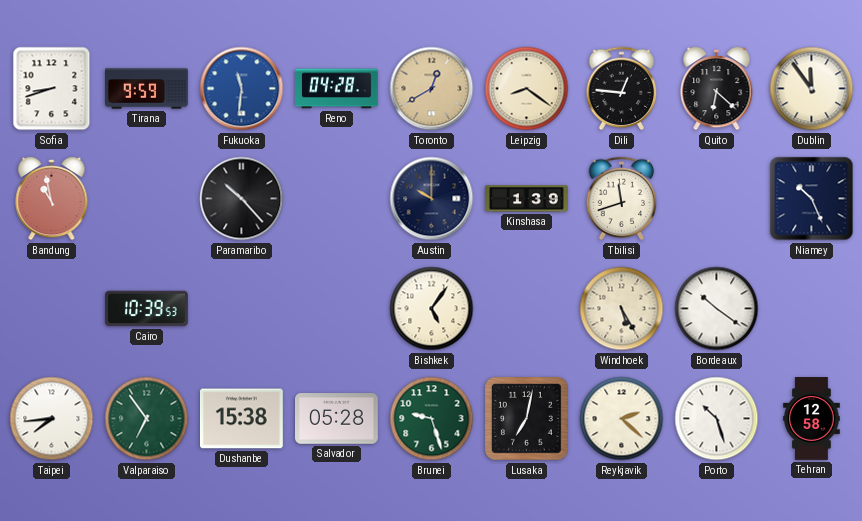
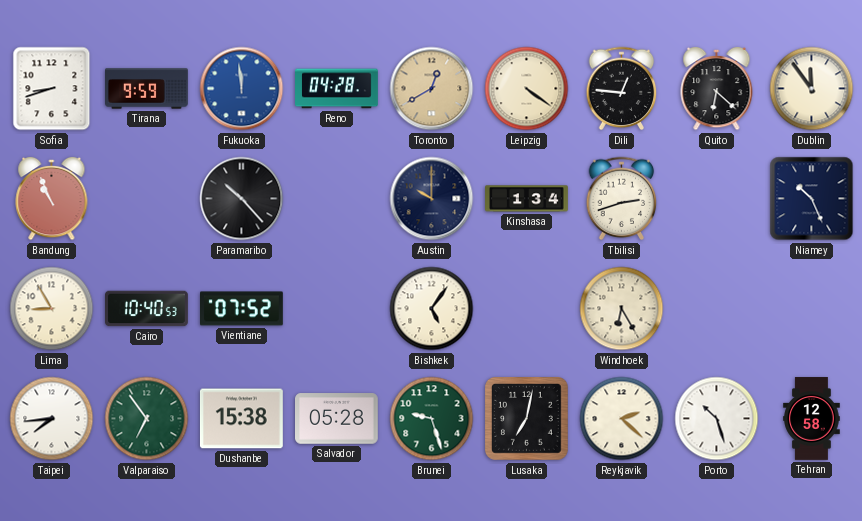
Fukuoka: 11:31 -> 11:59 (242, 89)
Leipzig: 8:21 -> 4:21 (527, 89)
Bandung: 10:58 -> 10:56 (52, 199)
Kinshasa: 1:39 -> 1:34 (527, 199)
Tbilisi: 11:42 -> 2:42 (622, 199)
Lima: none -> 8:55 (52, 309)
Cairo: 10:39 -> 10:40 (147, 309)
Vientiane: none -> 07:52 (242, 309)
Windhoek: 5:25 -> 6:25 (622, 309)
Bordeaux: 10:21 -> none (717, 309)
